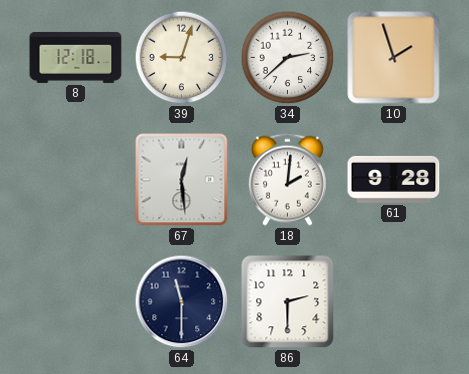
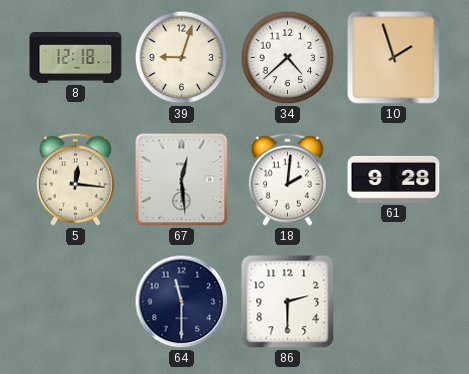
34: 2:38 -> 4:38 (288, 58)
5: none -> 12:16 (75, 179)
